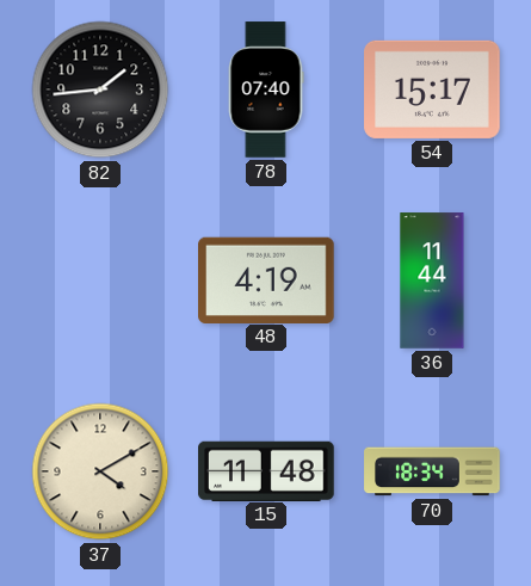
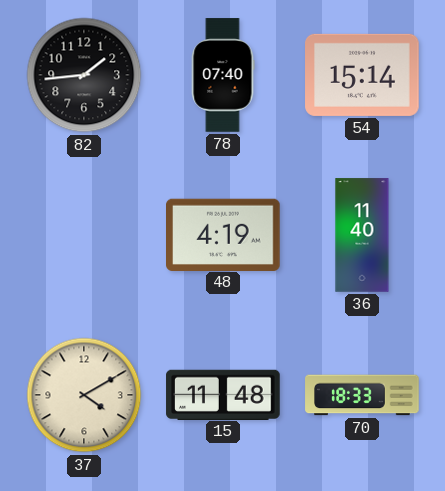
54: 15:17 -> 15:14 (362, 75)
36: 11:44 -> 11:40 (362, 235)
70: 18:34 -> 18:33 (362, 395)
